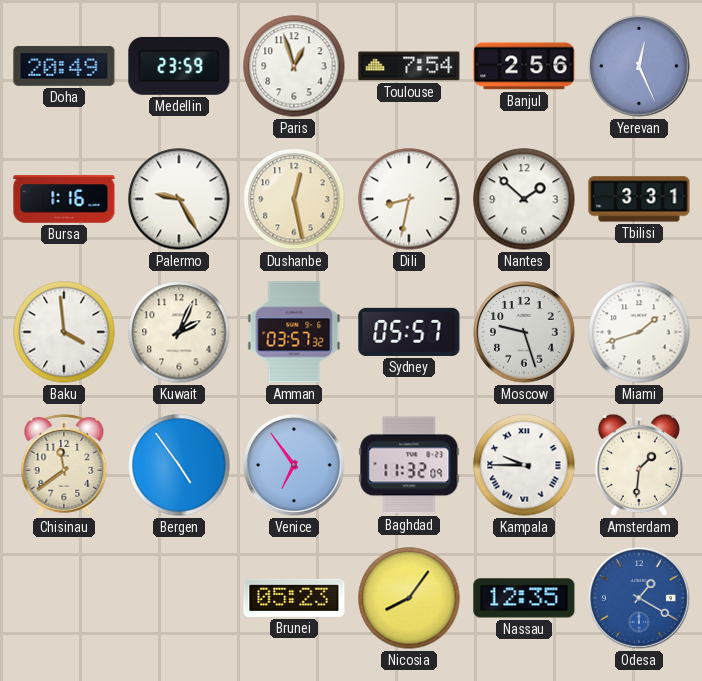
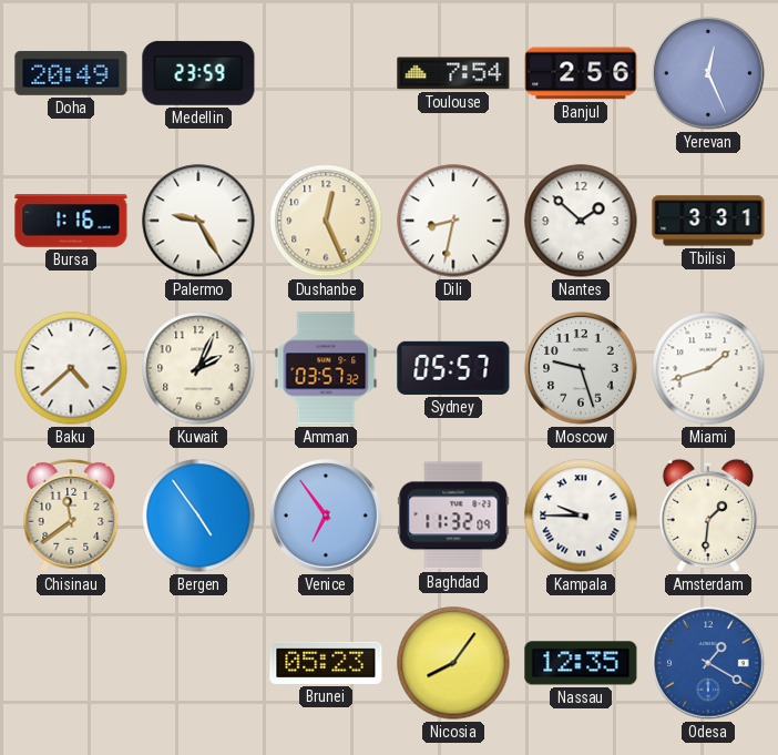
Paris: 12:57 -> none (294, 66)
Dushanbe: 12:28 -> 12:26 (326, 221)
Baku: 3:59 -> 4:38 (71, 368)
